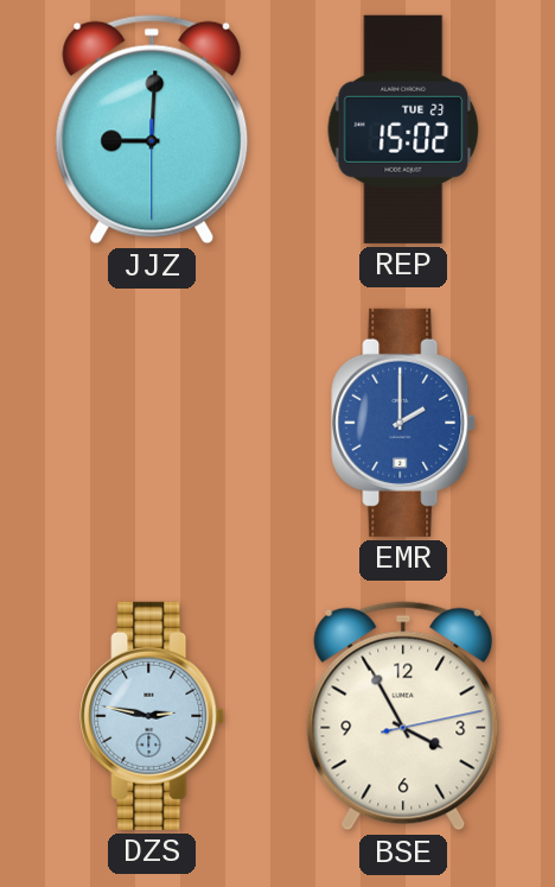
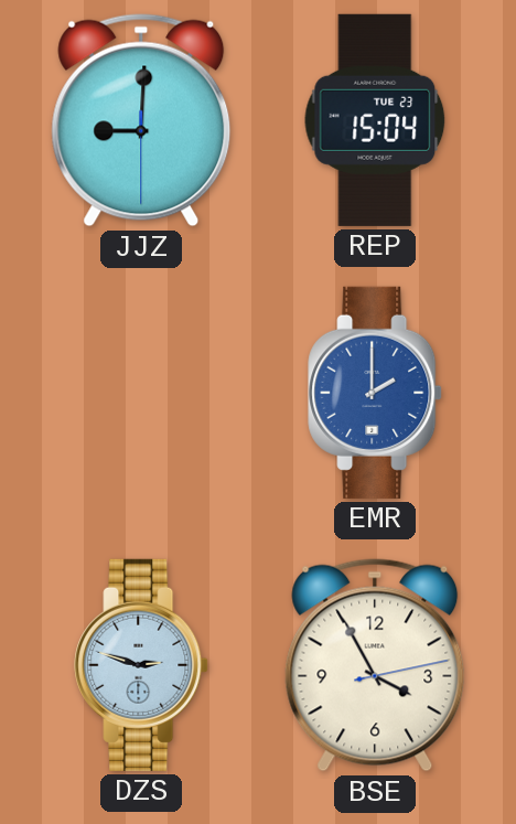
REP: 15:02 -> 15:04 (375, 120)
DZS: 2:47 -> 2:48 (141, 665)
